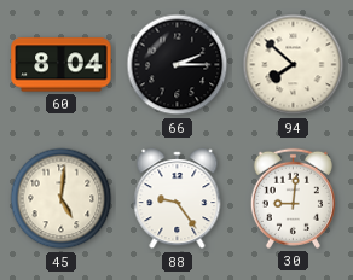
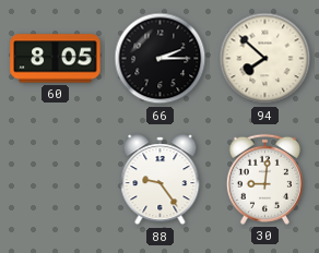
60: 8:04 -> 8:05 (56, 59)
45: 5:01 -> none (62, 199)
